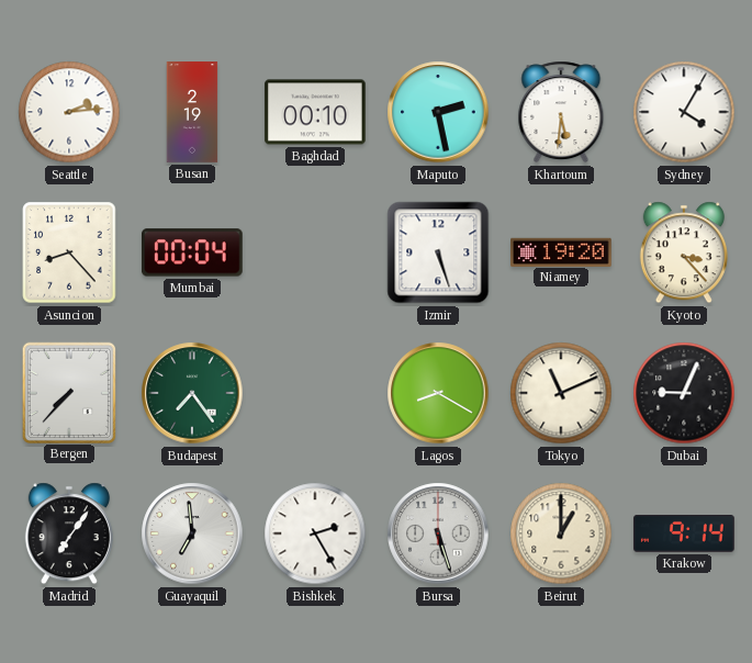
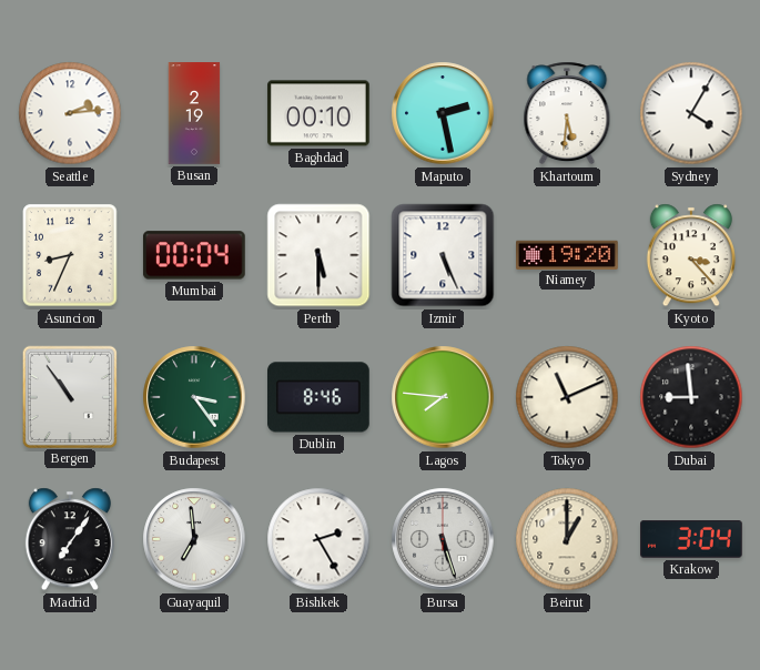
Asuncion: 8:23 -> 8:34 (70, 255)
Perth: none -> 5:30 (318, 255)
Izmir: 5:27 -> 5:26 (443, 255)
Bergen: 7:37 -> 10:54 (69, 396)
Budapest: 7:24 -> 3:24 (194, 397)
Dublin: none -> 8:46 (320, 397)
Lagos: 8:20 -> 7:46 (443, 397)
Dubai: 9:04 -> 8:59 (691, 397)
Krakow: 9:14 -> 3:04 (692, 540)
